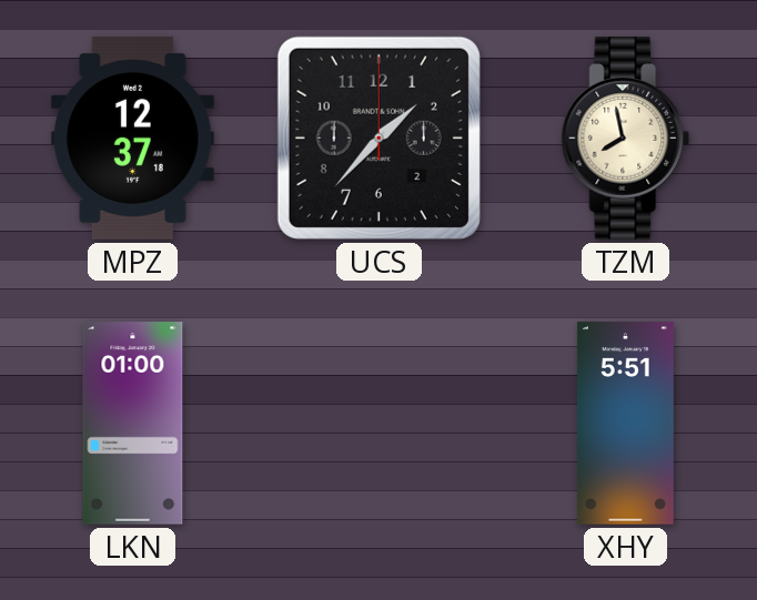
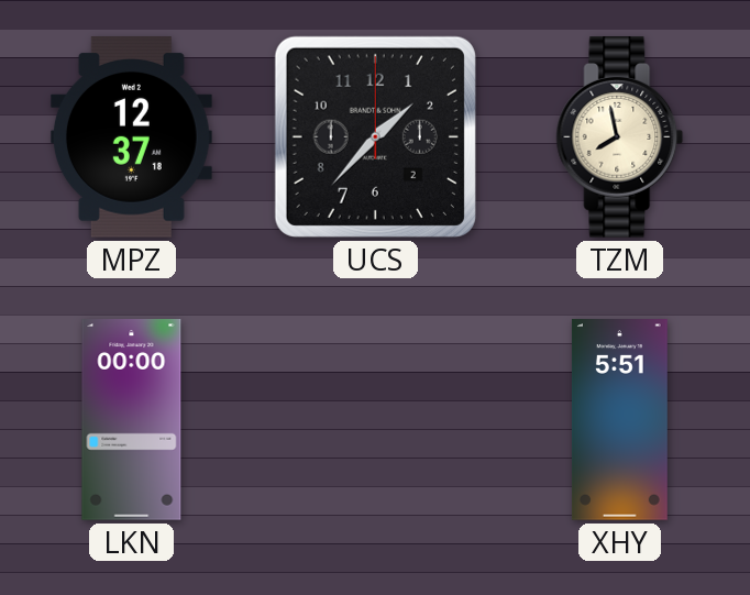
LKN: 01:00 -> 00:00 (132, 420)
